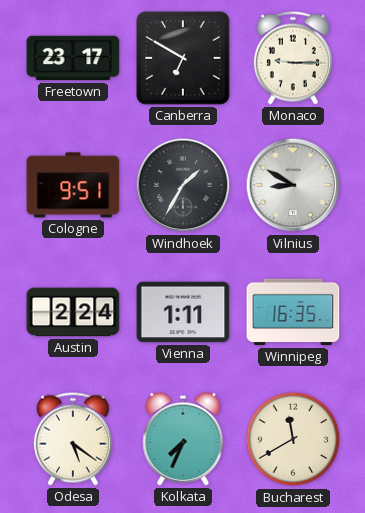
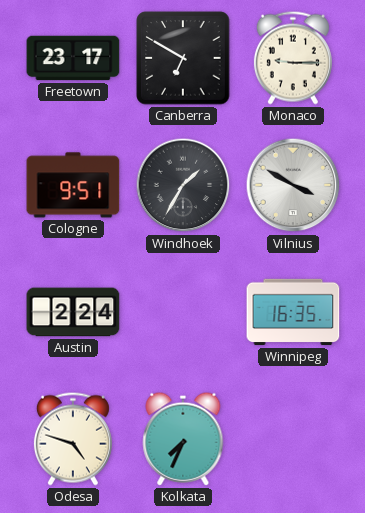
Vilnius: 8:50 -> 3:50 (293, 185)
Vienna: 1:11 -> none (183, 312)
Odesa: 5:21 -> 4:48 (73, 439)
Bucharest: 11:40 -> none (293, 439)
